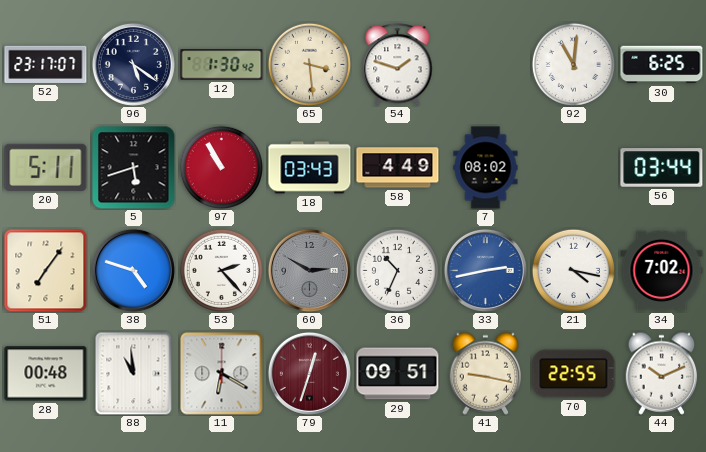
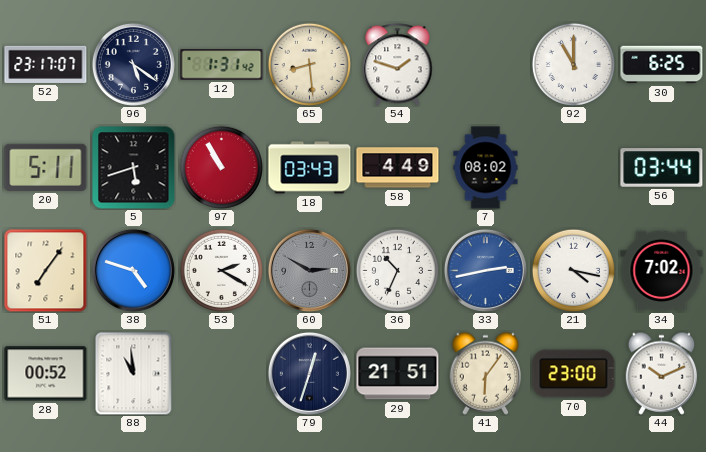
12: 1:30 -> 1:31 (222, 65)
65: 3:29 -> 8:29 (309, 64)
92: 11:01 -> 11:00 (573, 64)
53: 2:23 -> 2:20 (221, 270)
28: 00:48 -> 00:52 (46, 374)
11: 6:20 -> none (222, 374)
79 dial: burgundy -> navy (309, 373)
29: 09:51 -> 21:51 (398, 374)
41: 9:17 -> 6:06 (486, 373)
70: 22:55 -> 23:00 (574, 374)
